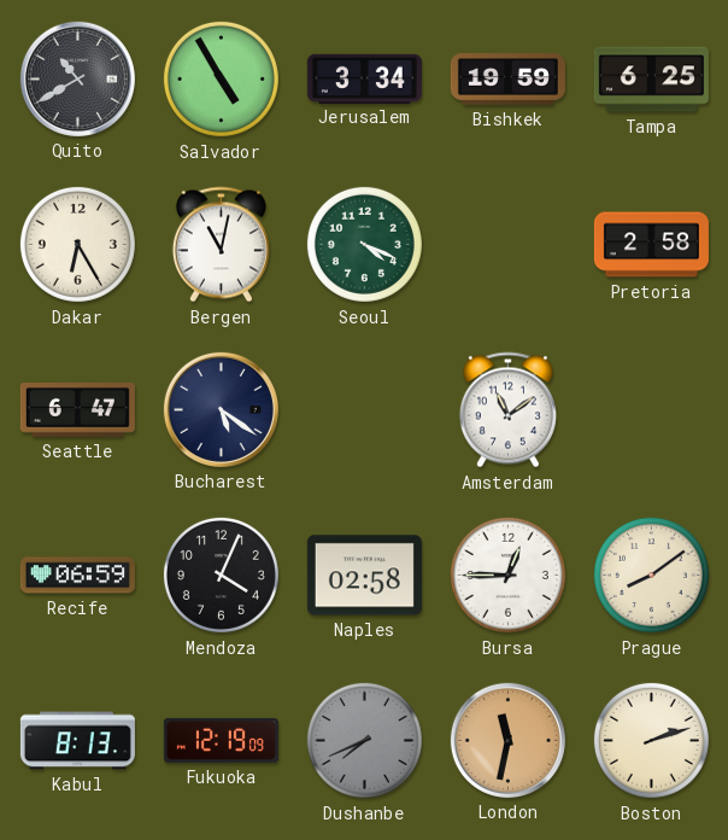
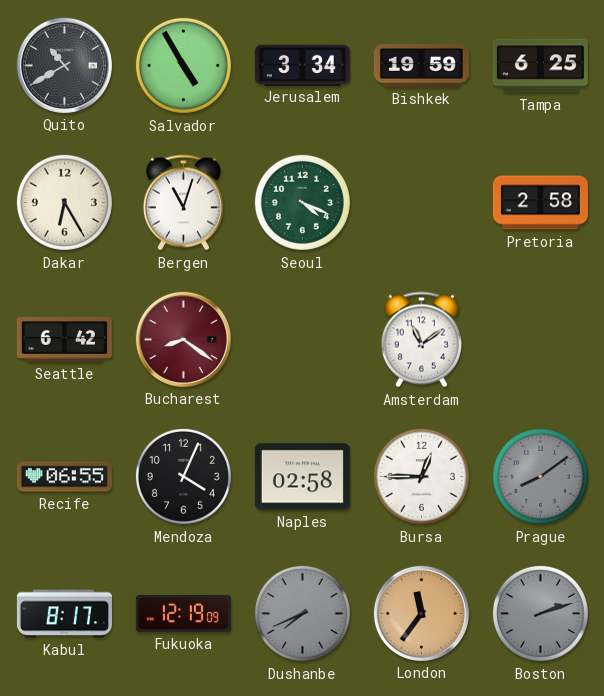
Bergen: 11:02 -> 11:03 (183, 203)
Seattle: 6:47 -> 6:42 (64, 340)
Bucharest: 5:21 -> 8:21 (183, 339)
Bucharest dial: navy -> burgundy (183, 339)
Recife: 06:59 -> 06:55 (64, 477)
Prague dial: cream -> grey (540, 476)
Kabul: 8:13 -> 8:17 (64, 614)
London: 11:32 -> 11:36 (421, 613)
Boston dial: cream -> grey (540, 613)
